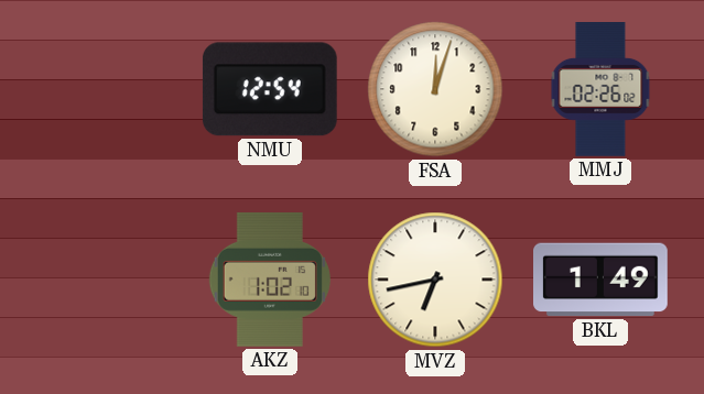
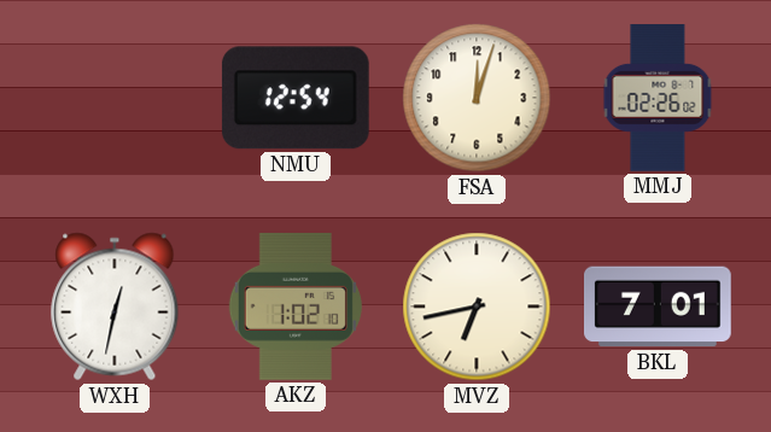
WXH: none -> 12:32 (115, 307)
BKL: 1:49 -> 7:01 (659, 307)
